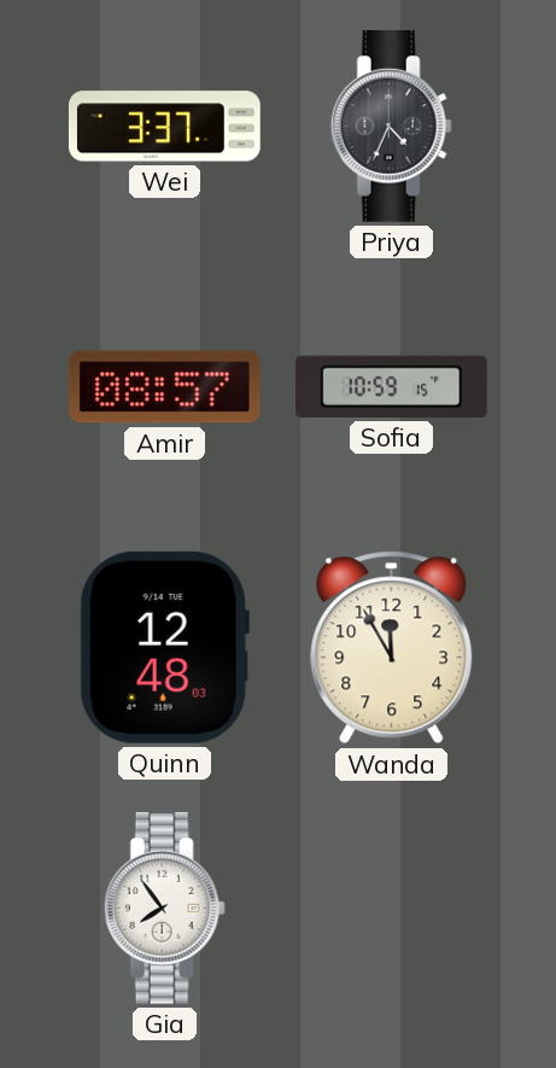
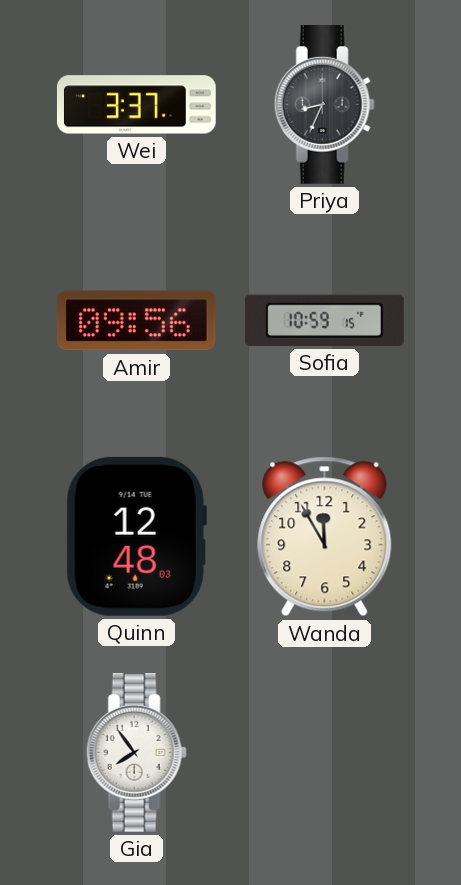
Priya: 4:34 -> 8:34 (324, 104)
Amir: 08:57 -> 09:56 (136, 321)
